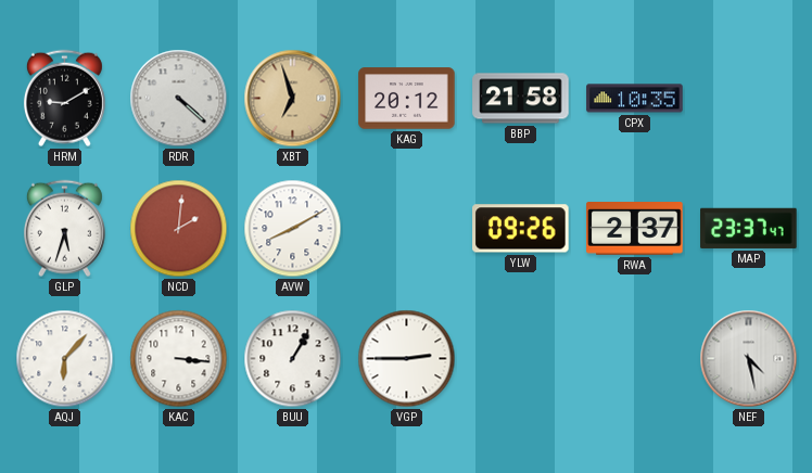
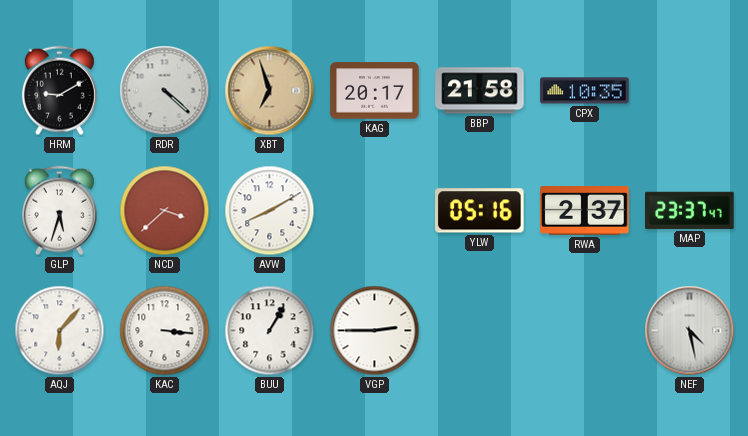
KAG: 20:12 -> 20:17 (375, 91)
NCD: 2:01 -> 3:38 (165, 211)
YLW: 09:26 -> 05:16 (480, 211)
